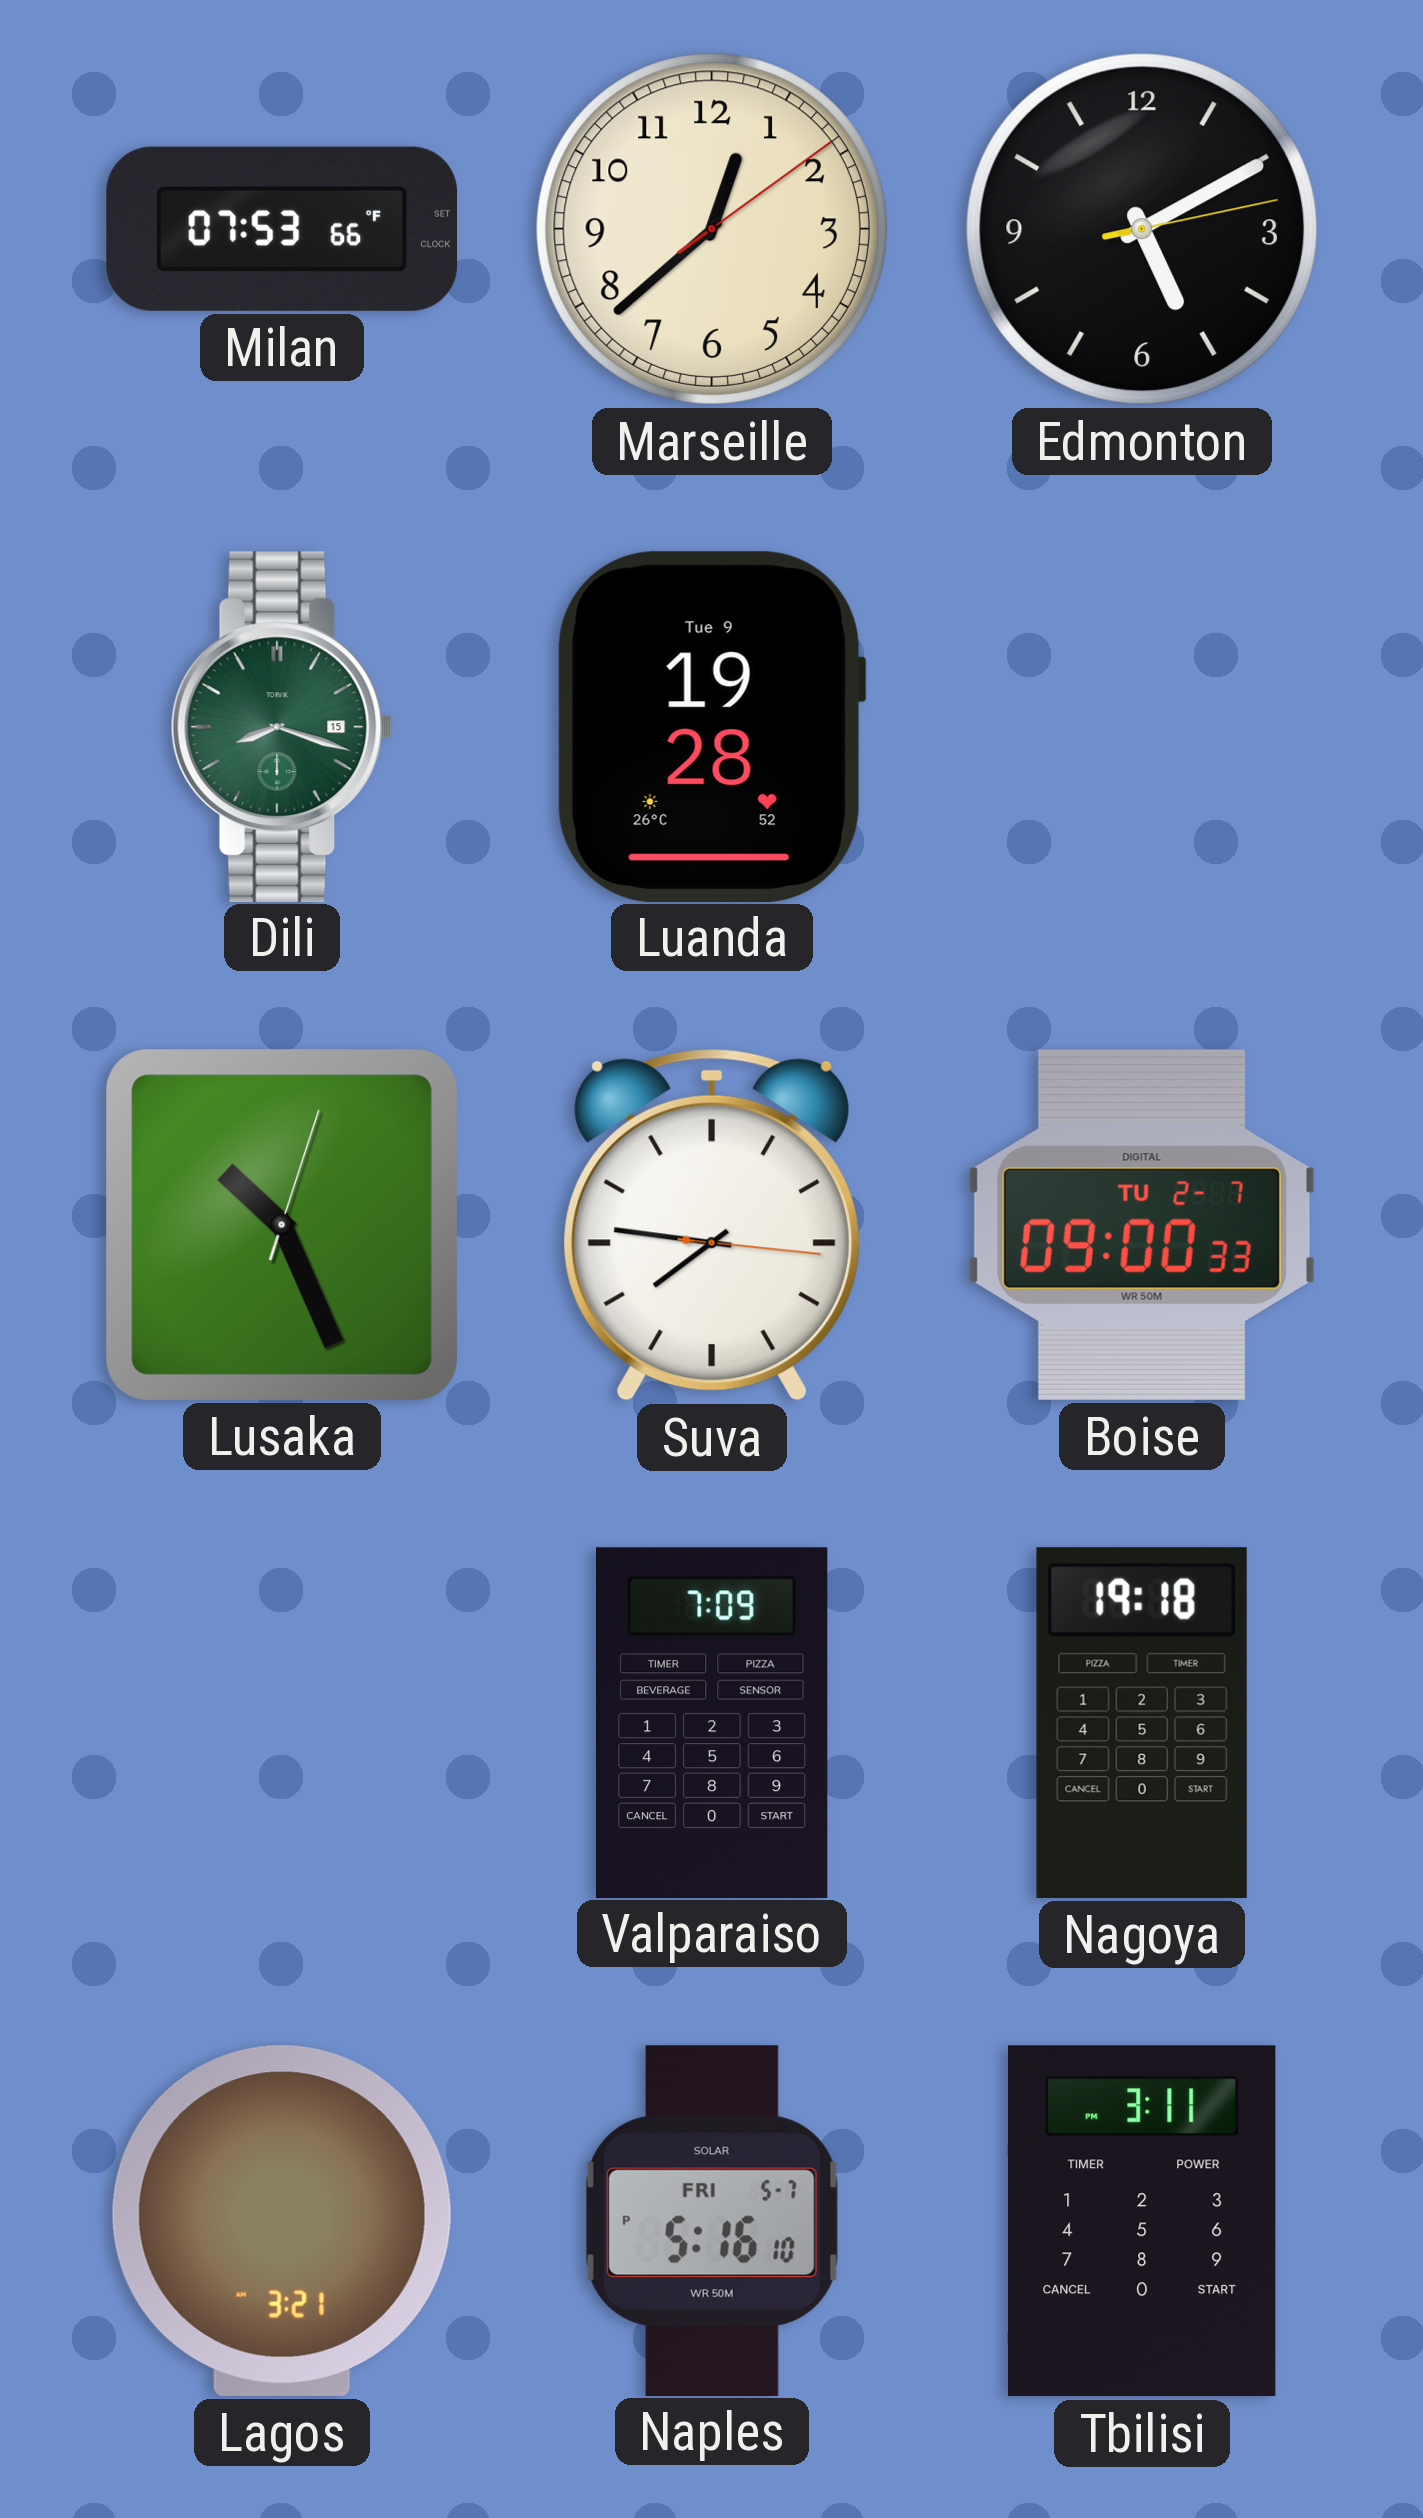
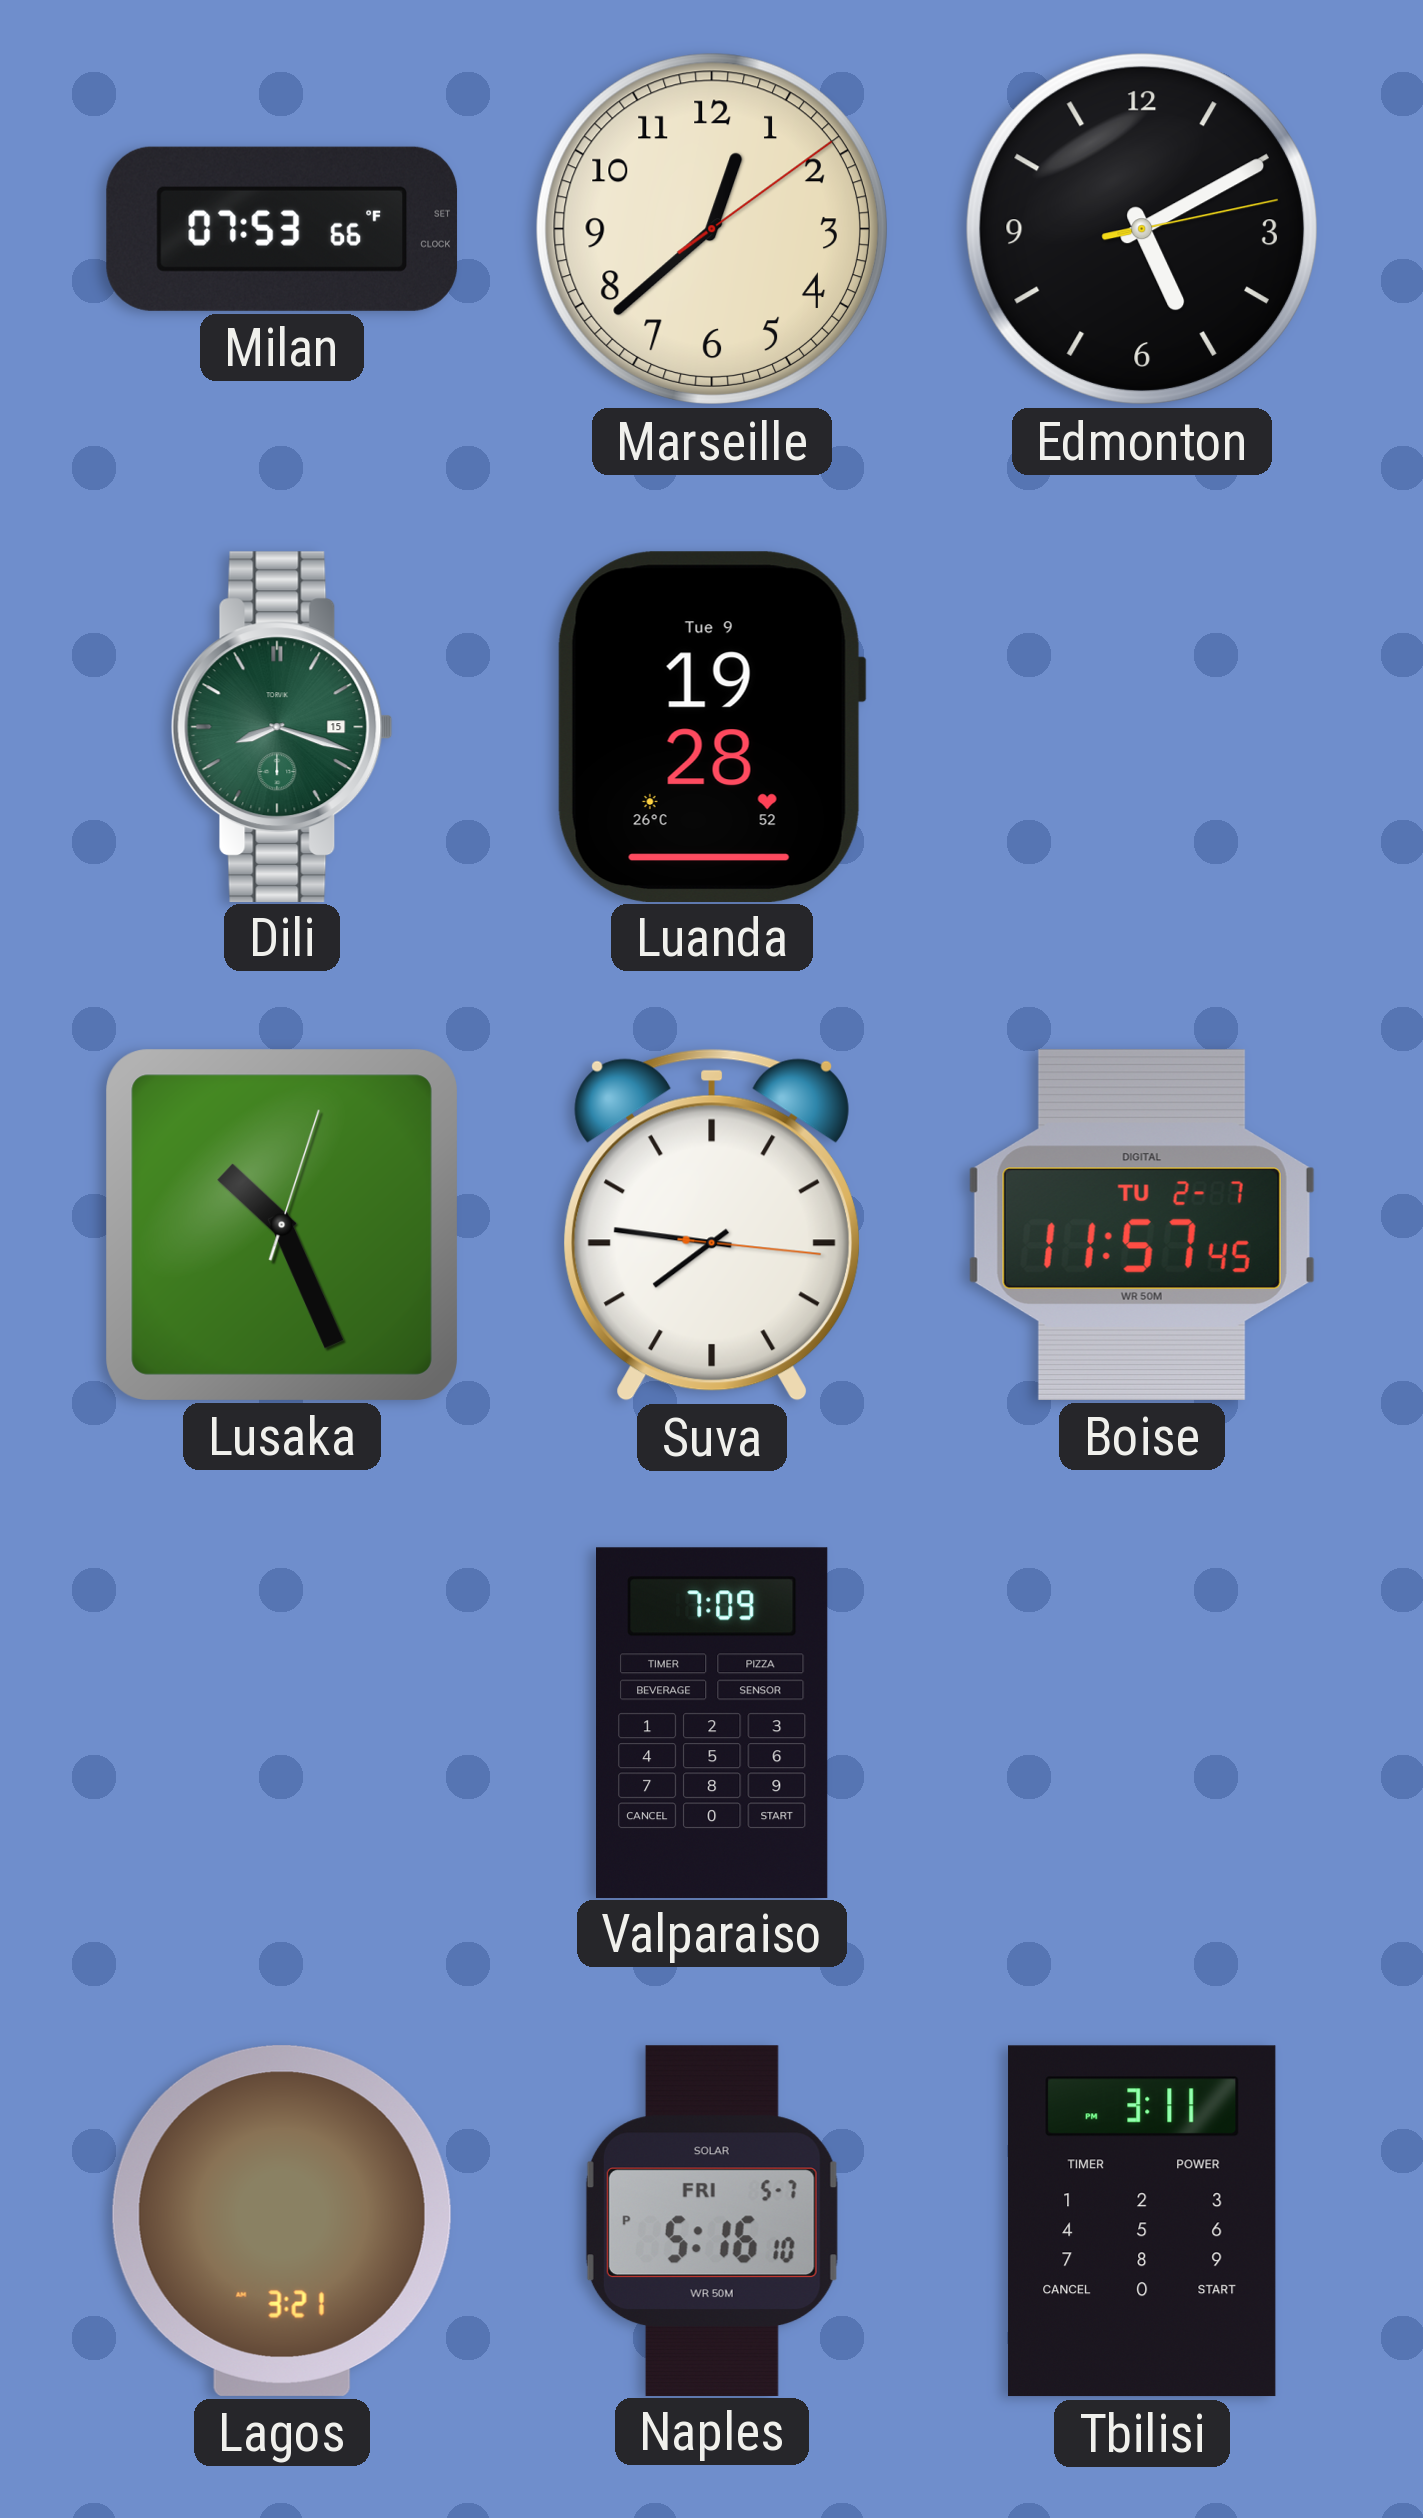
Boise: 09:00 -> 11:57 (1142, 1225)
Nagoya: 19:18 -> none (1142, 1723)
